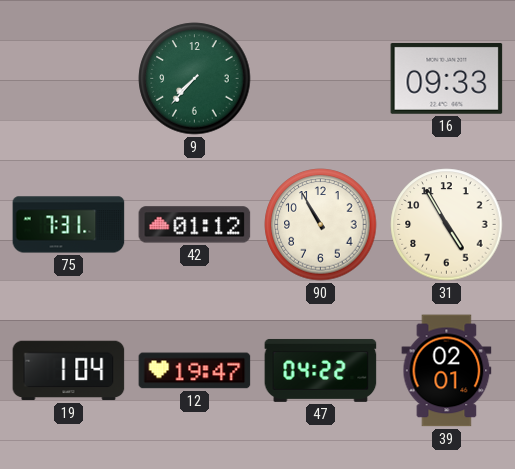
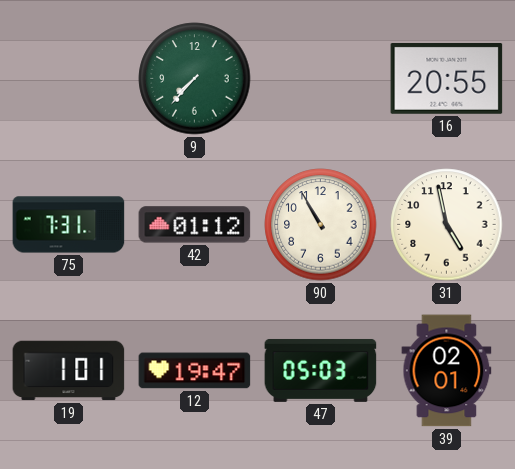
16: 09:33 -> 20:55 (447, 79)
31: 4:55 -> 4:58 (447, 225)
19: 1:04 -> 1:01 (69, 371)
47: 04:22 -> 05:03 (321, 370)
